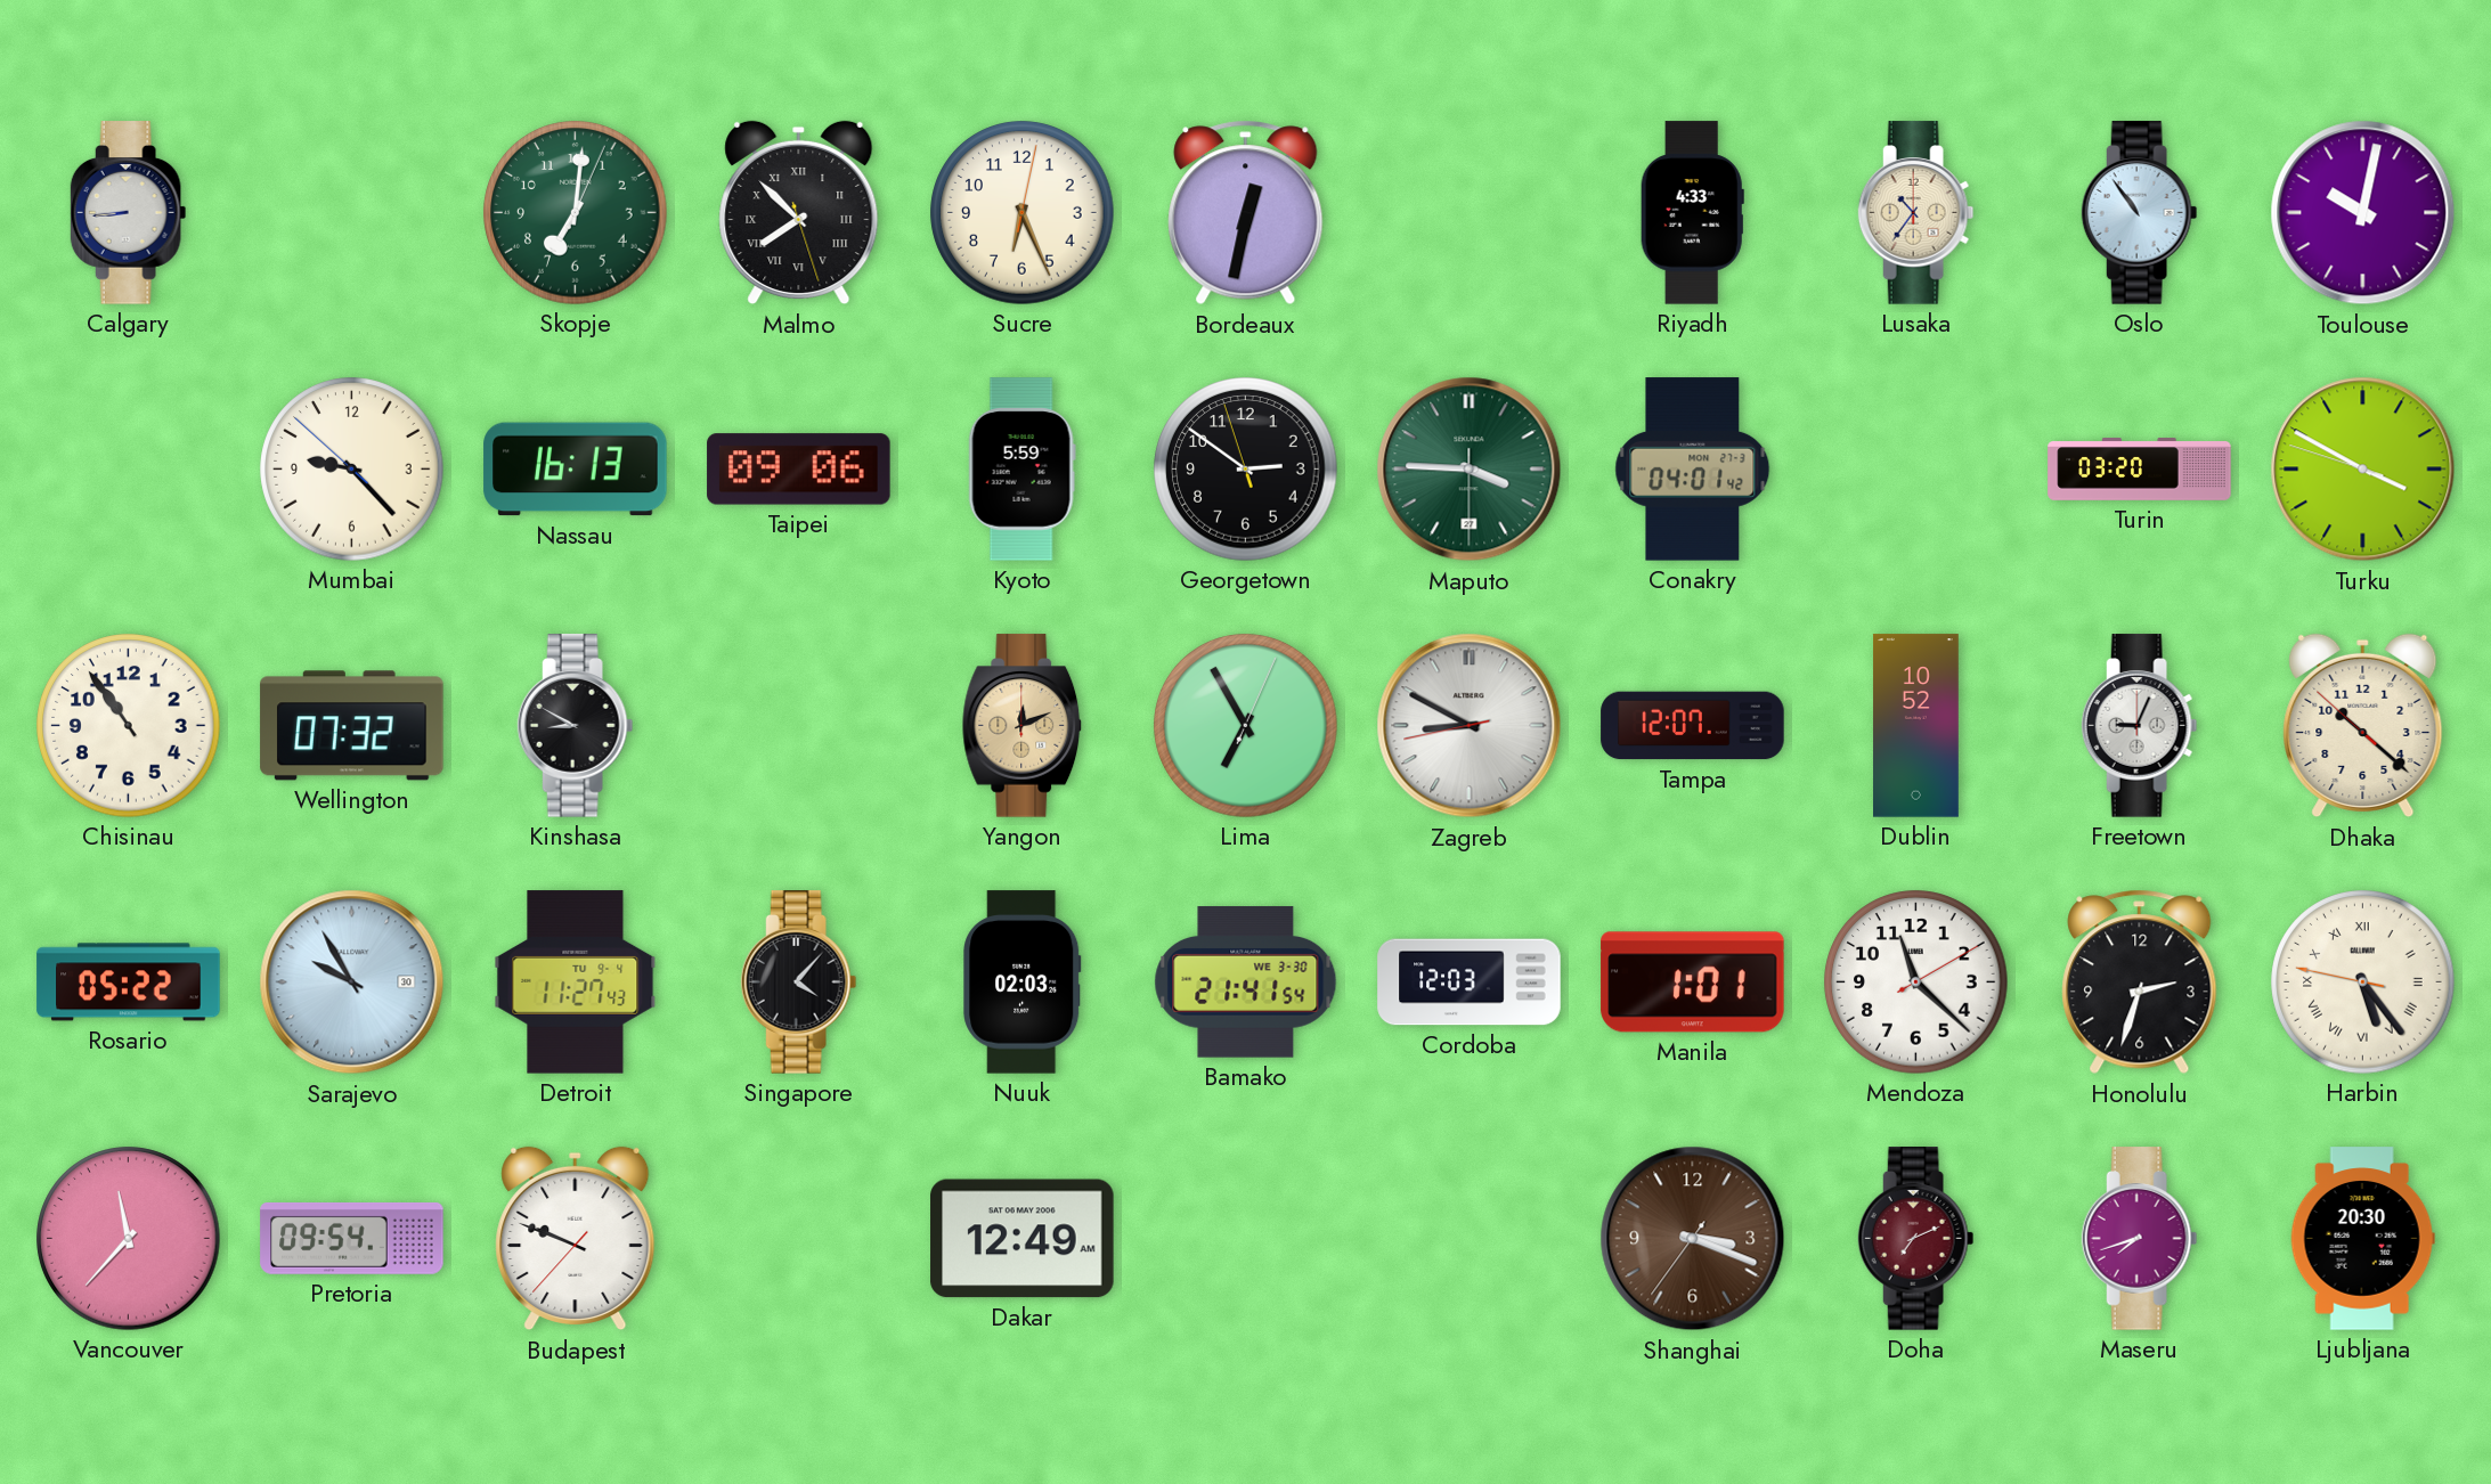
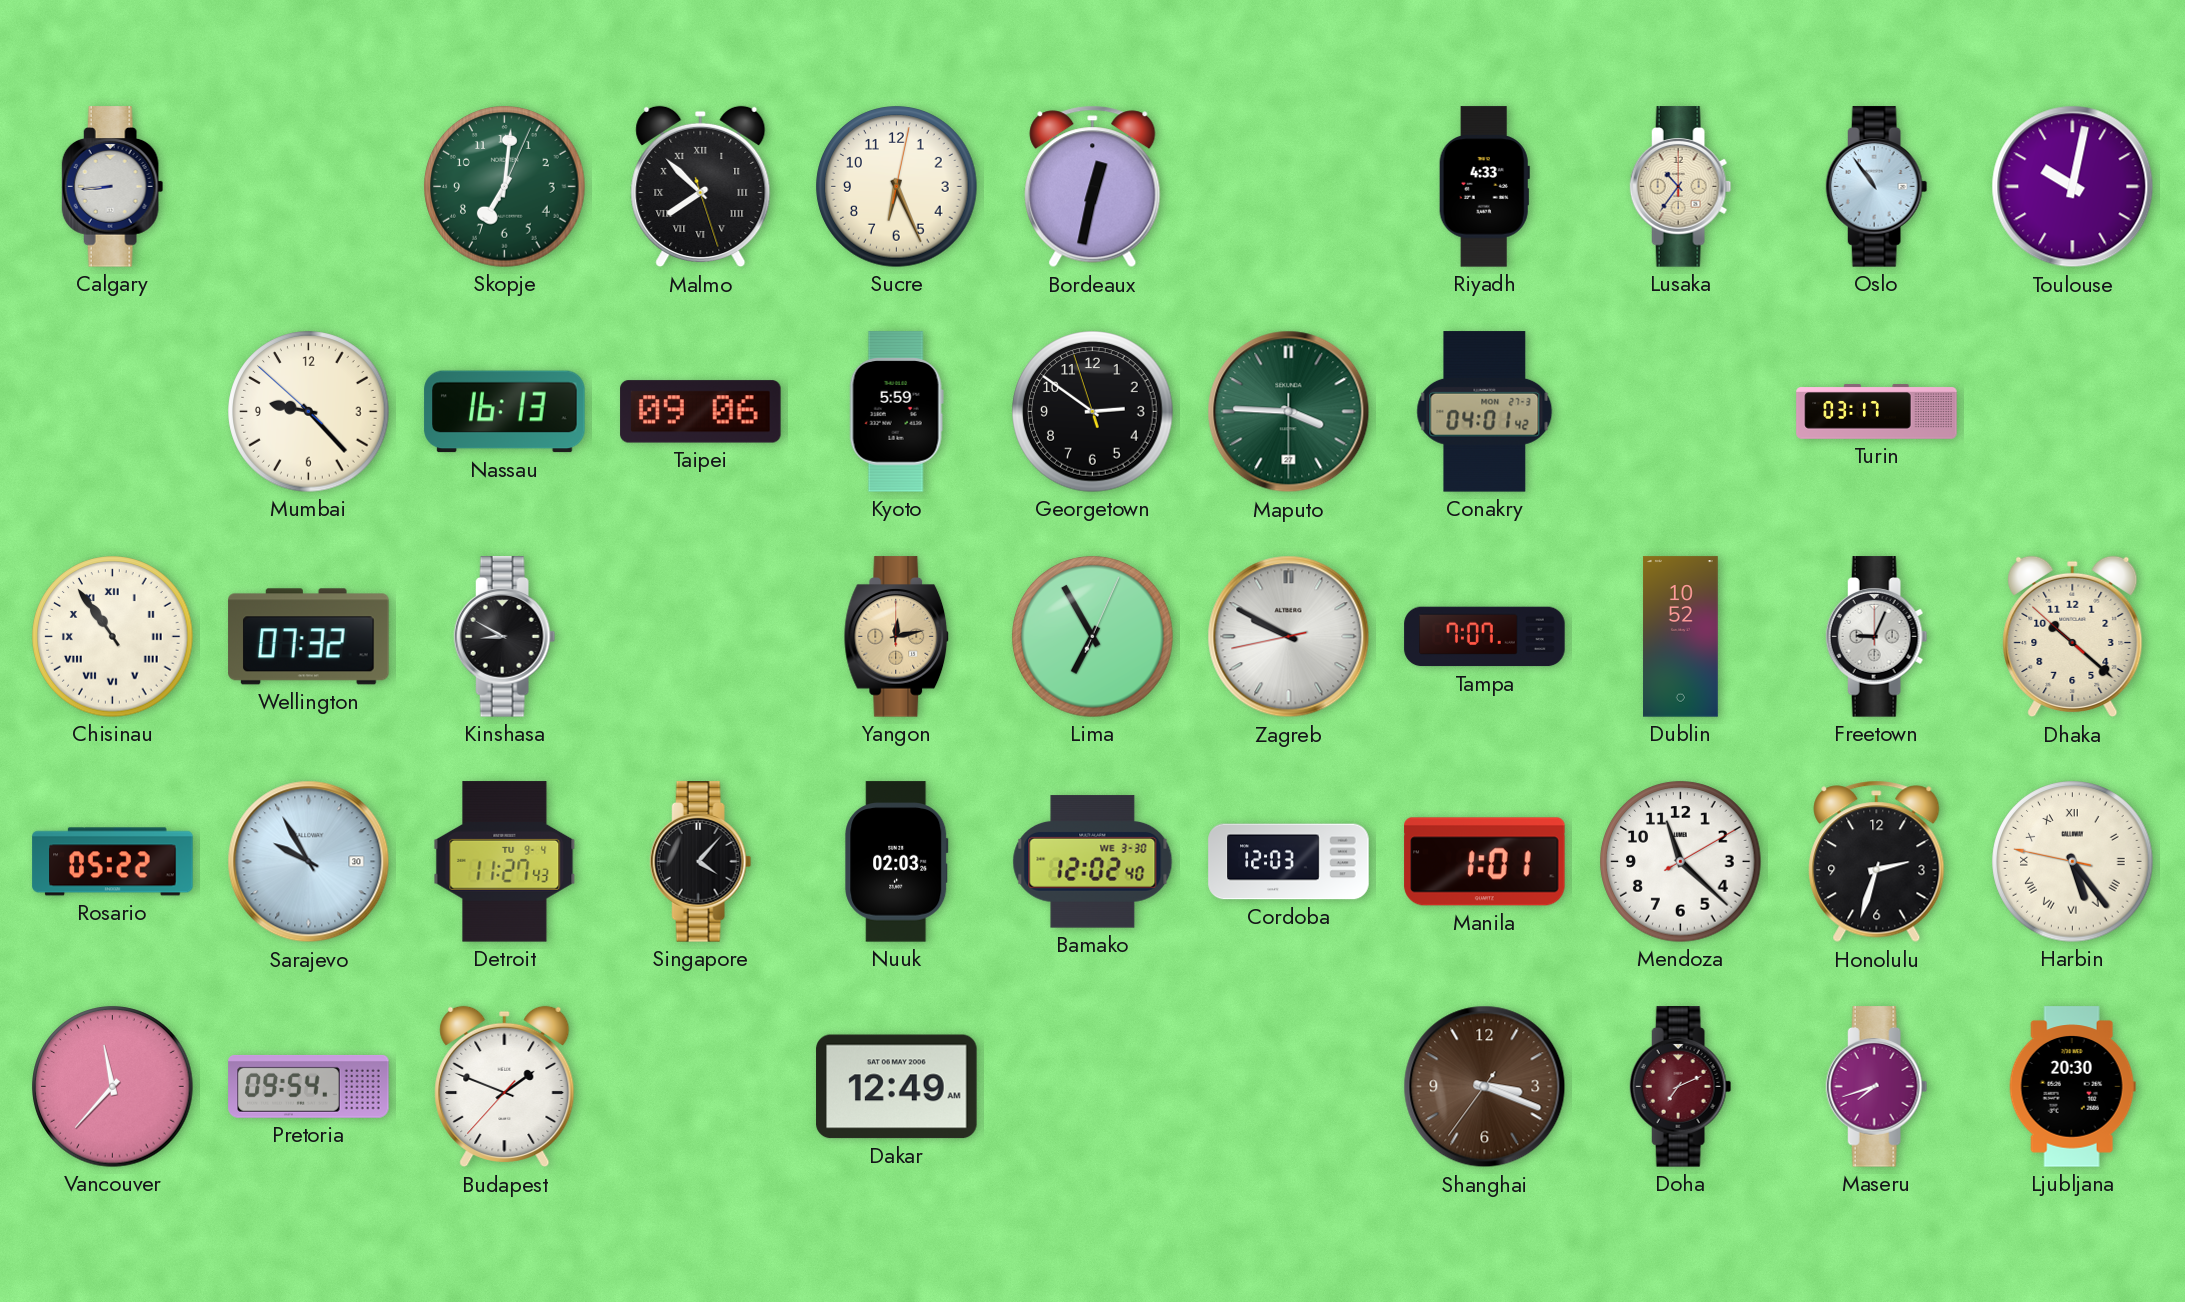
Turin: 03:20 -> 03:17 (1877, 412)
Turku: 3:49 -> none (2363, 470)
Chisinau numerals: Arabic -> Roman (113, 637)
Yangon: 12:11 -> 12:13 (897, 637)
Zagreb: 8:49 -> 9:49 (1289, 637)
Tampa: 12:07 -> 7:07 (1485, 637)
Bamako: 21:41 -> 12:02 (1093, 862)
Budapest: 9:48 -> 1:48 (505, 1087)
